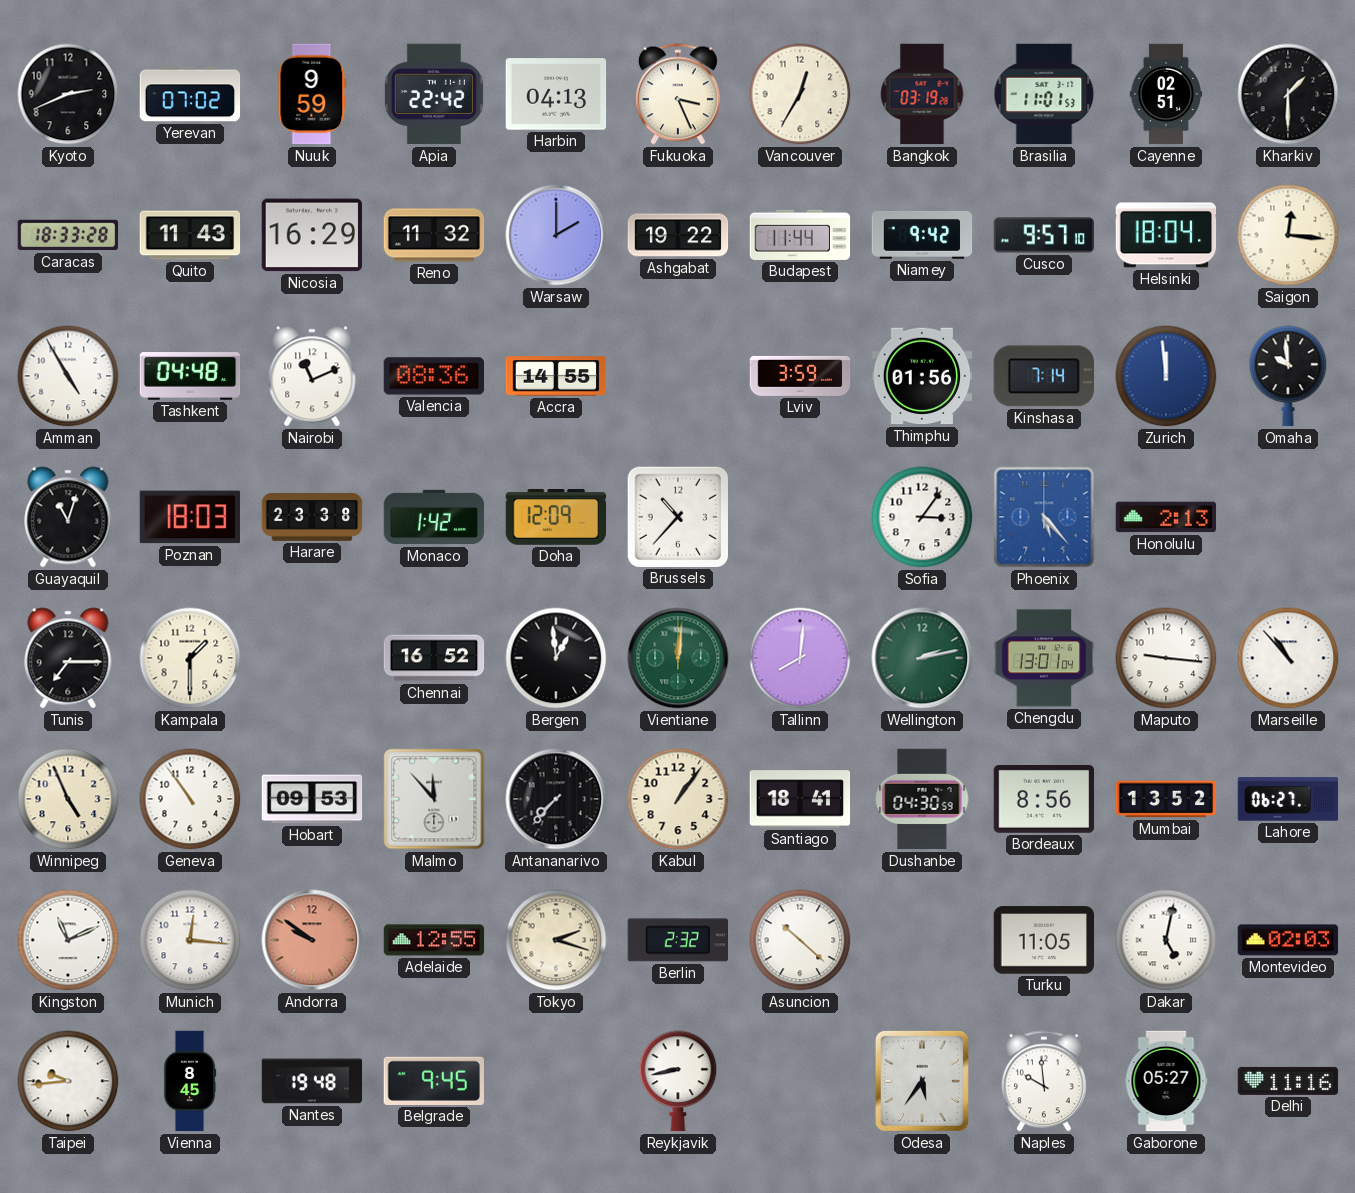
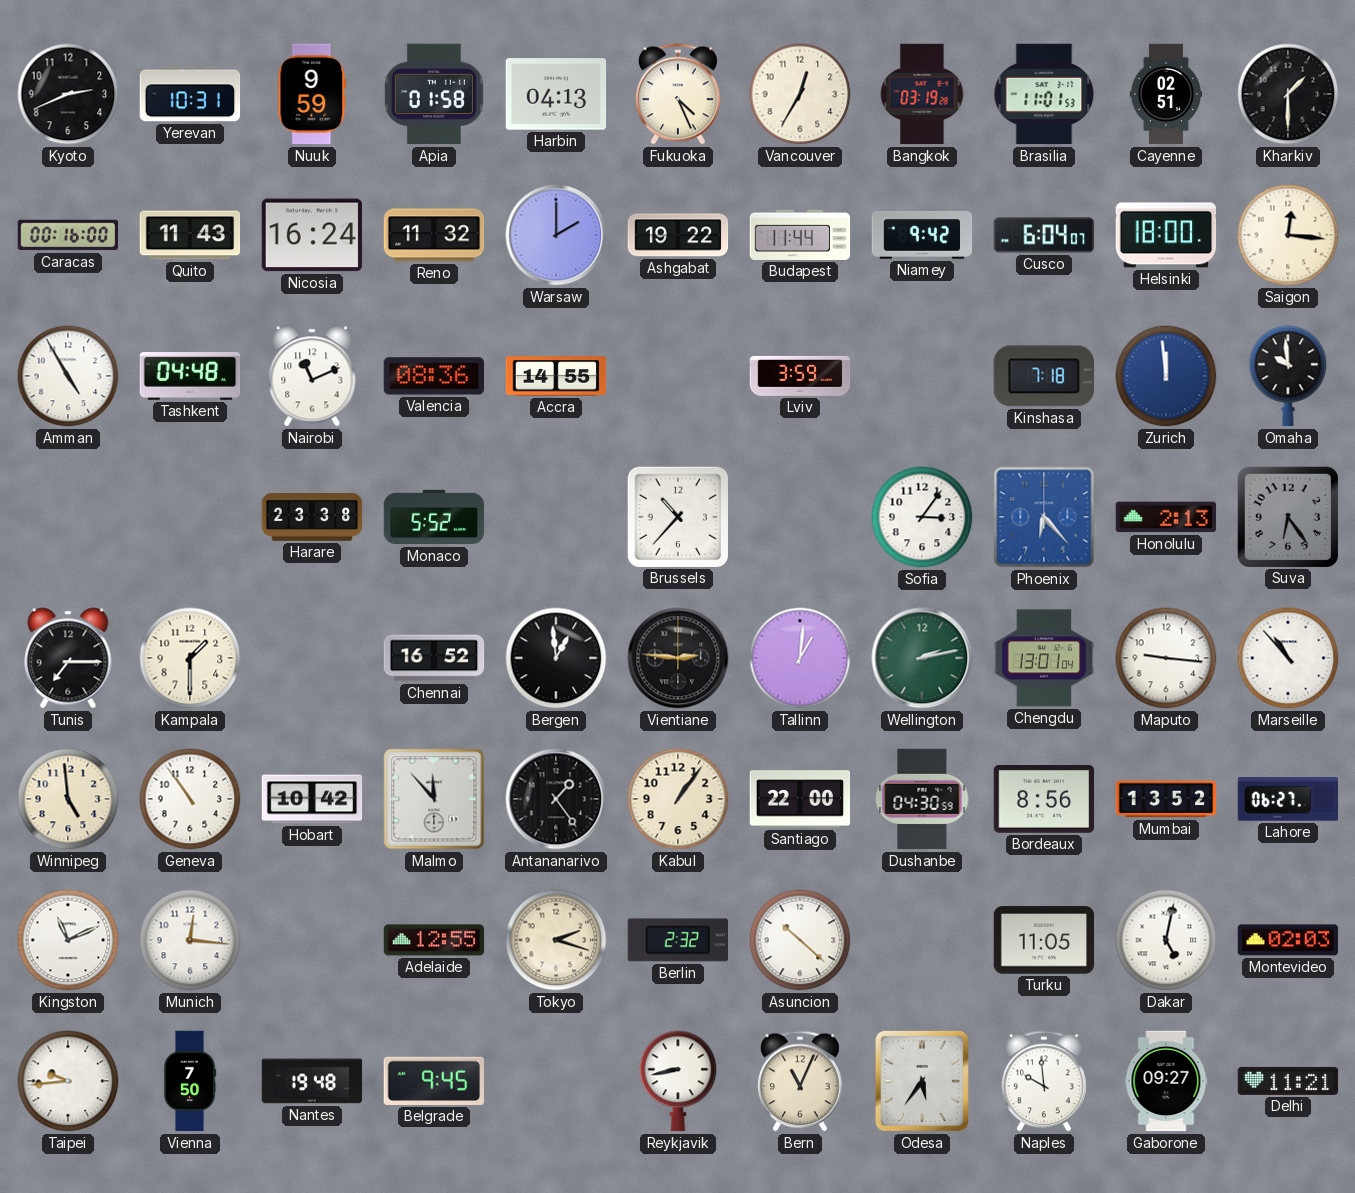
Yerevan: 07:02 -> 10:31 (190, 94)
Apia: 22:42 -> 01:58 (434, 94)
Fukuoka: 3:26 -> 4:26 (678, 94)
Caracas: 18:33 -> 00:16 (68, 235)
Nicosia: 16:29 -> 16:24 (312, 235)
Cusco: 9:57 -> 6:04 (1044, 235)
Helsinki: 18:04 -> 18:00 (1166, 235)
Thimphu: 01:56 -> none (922, 376)
Kinshasa: 7:14 -> 7:18 (1043, 376)
Guayaquil: 11:03 -> none (68, 517)
Poznan: 18:03 -> none (189, 517)
Monaco: 1:42 -> 5:52 (434, 517)
Doha: 12:09 -> none (556, 518)
Phoenix: 5:23 -> 6:23 (1044, 517)
Suva: none -> 6:24 (1287, 516)
Vientiane: 12:01 -> 2:46 (678, 658)
Vientiane dial: green -> black (678, 658)
Tallinn: 8:01 -> 1:01 (800, 658)
Winnipeg: 4:56 -> 4:59 (68, 799)
Hobart: 09:53 -> 10:42 (312, 799)
Antananarivo: 7:37 -> 1:24 (556, 799)
Santiago: 18:41 -> 22:00 (800, 799)
Andorra: 9:51 -> none (312, 940)
Vienna: 8:45 -> 7:50 (190, 1081)
Bern: none -> 11:04 (800, 1081)
Gaborone: 05:27 -> 09:27 (1166, 1081)
Delhi: 11:16 -> 11:21 (1288, 1081)
